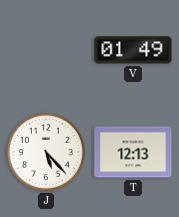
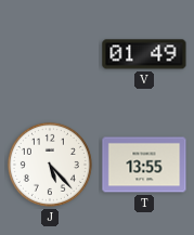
T: 12:13 -> 13:55 (144, 165)
